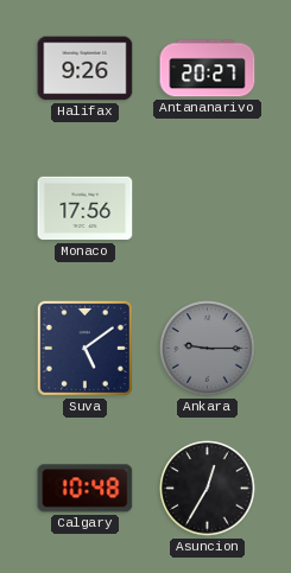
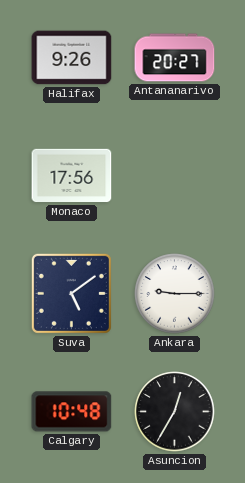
Ankara dial: grey -> white (175, 294)
